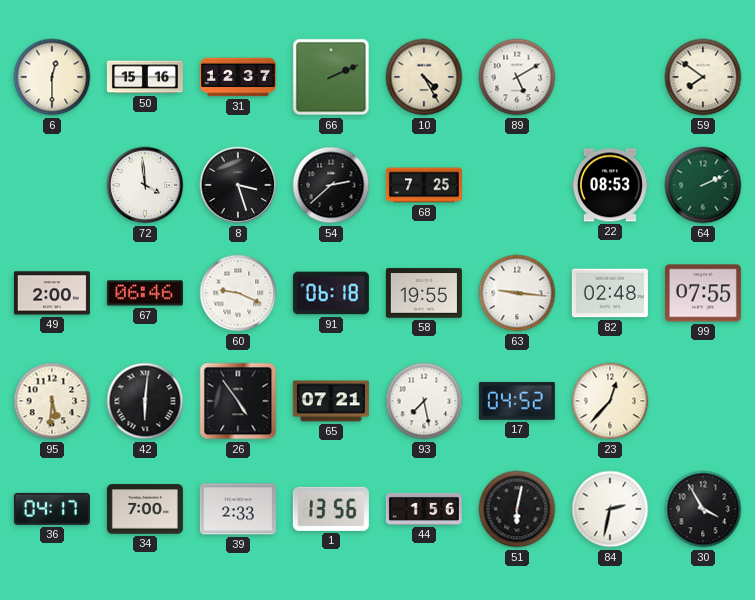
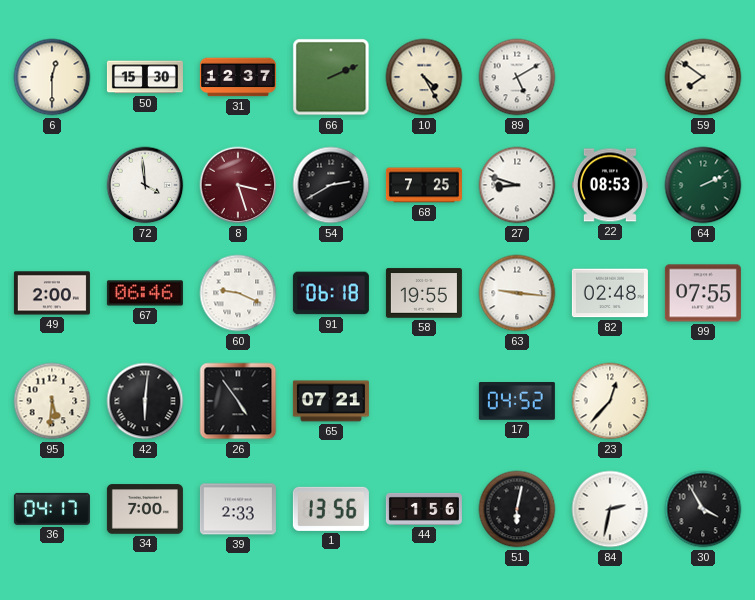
50: 15:16 -> 15:30 (145, 77)
8 dial: black -> burgundy (238, 185)
54: 2:38 -> 2:40 (331, 185)
27: none -> 8:48 (517, 185)
93: 7:28 -> none (424, 401)
